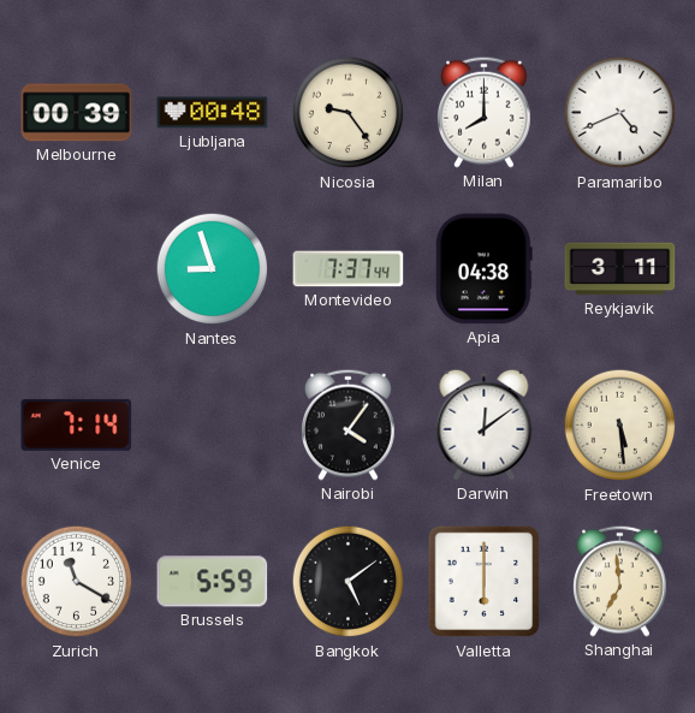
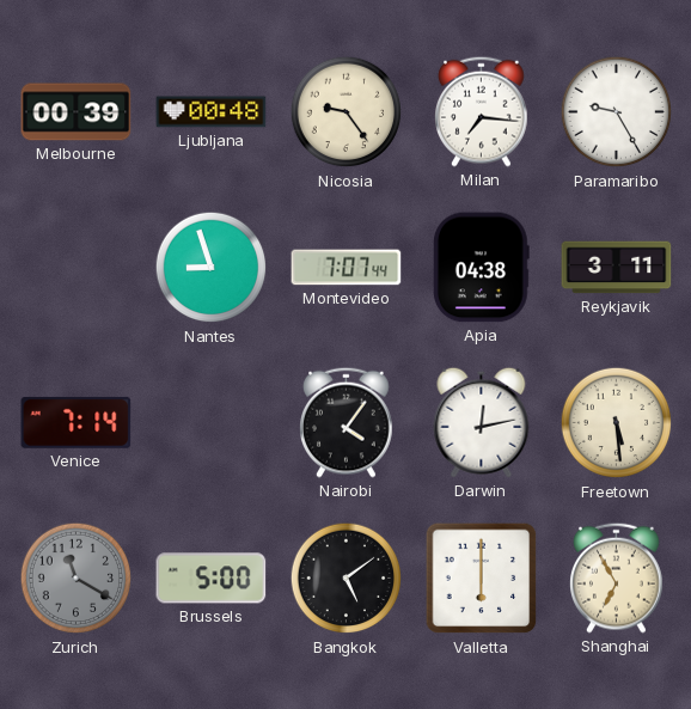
Milan: 8:00 -> 7:16 (482, 111)
Paramaribo: 4:41 -> 9:25 (617, 112)
Montevideo: 7:37 -> 7:07 (347, 268)
Darwin: 12:09 -> 12:13 (482, 422)
Zurich dial: white -> grey (77, 579)
Brussels: 5:59 -> 5:00 (212, 579)
Shanghai: 6:59 -> 6:55 (617, 577)
